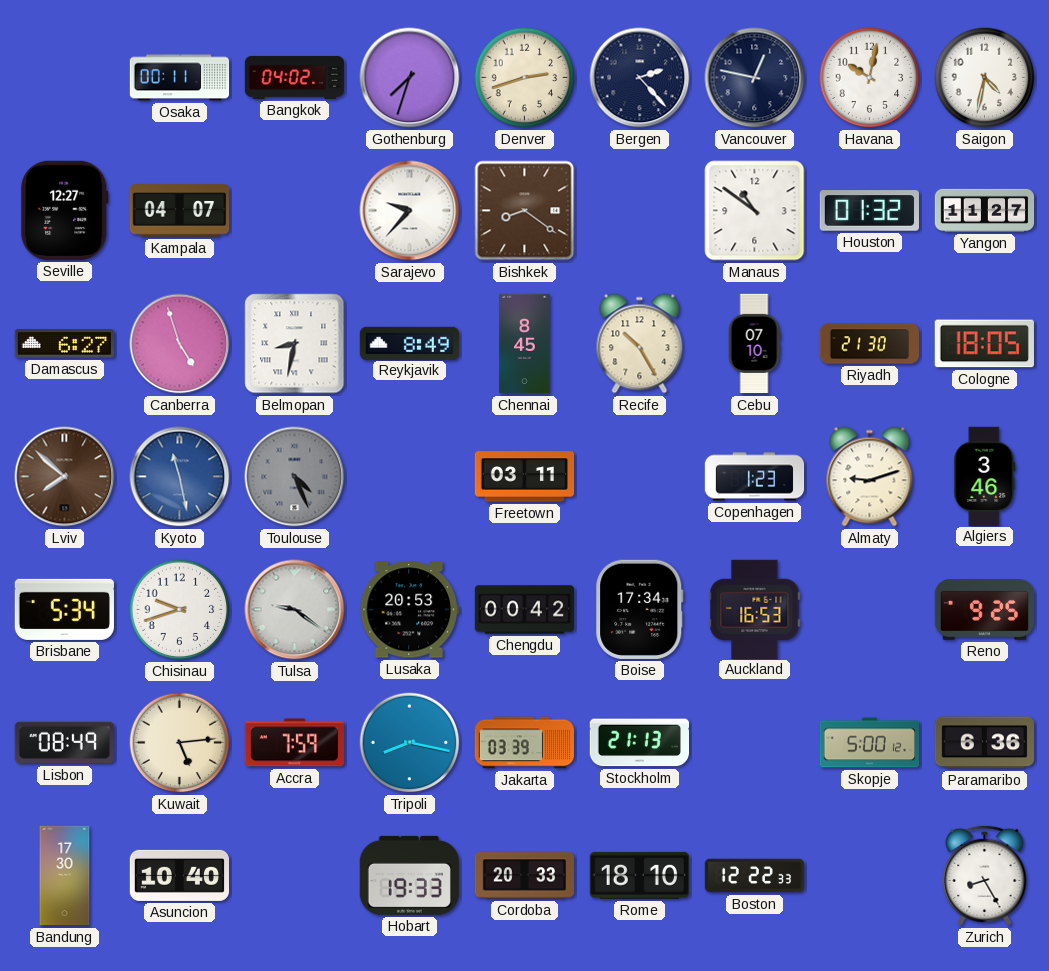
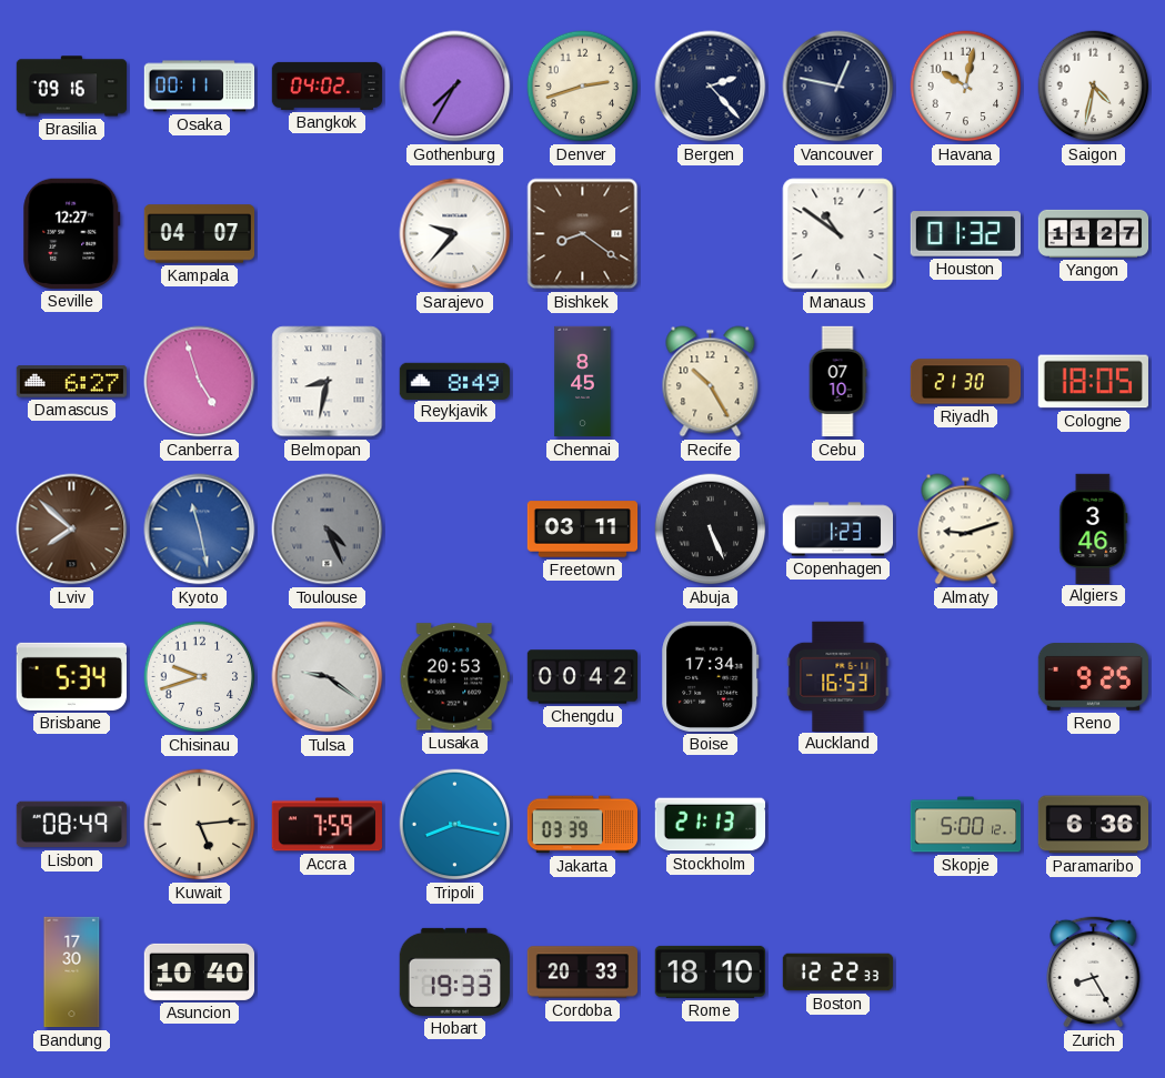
Brasilia: none -> 09:16 (72, 87)
Gothenburg: 7:33 -> 7:35 (455, 87)
Abuja: none -> 5:26 (711, 530)
